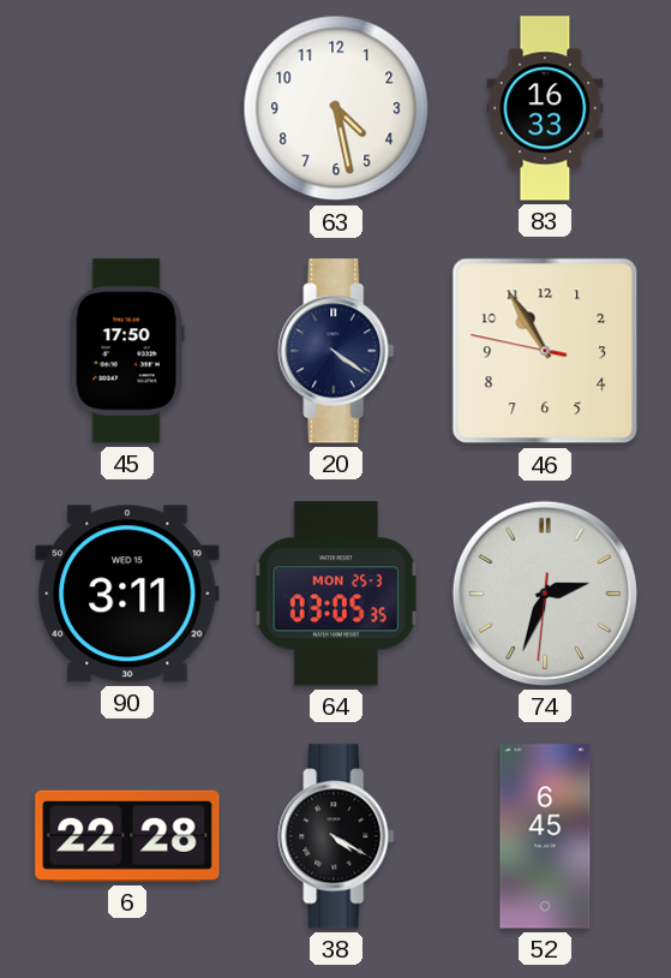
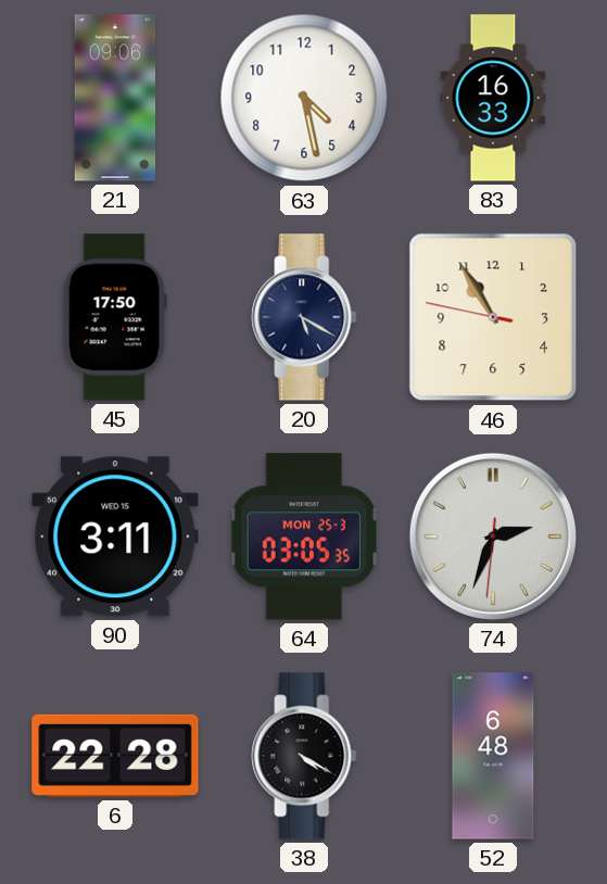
21: none -> 09:06 (115, 98)
20: 4:21 -> 5:20 (304, 317)
52: 6:45 -> 6:48 (493, 756)
